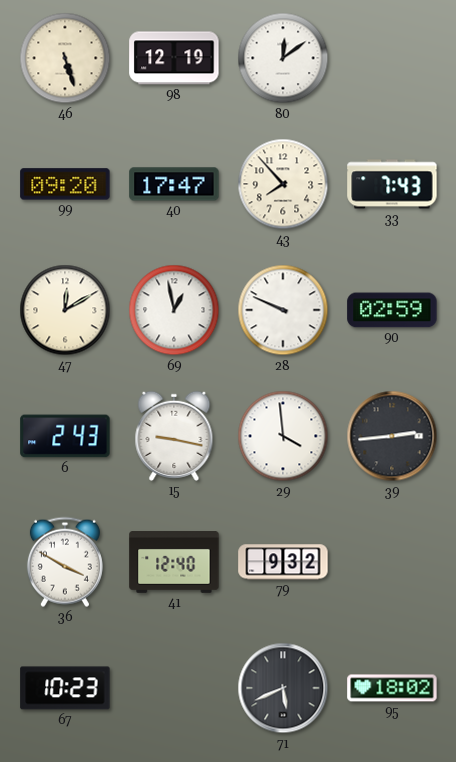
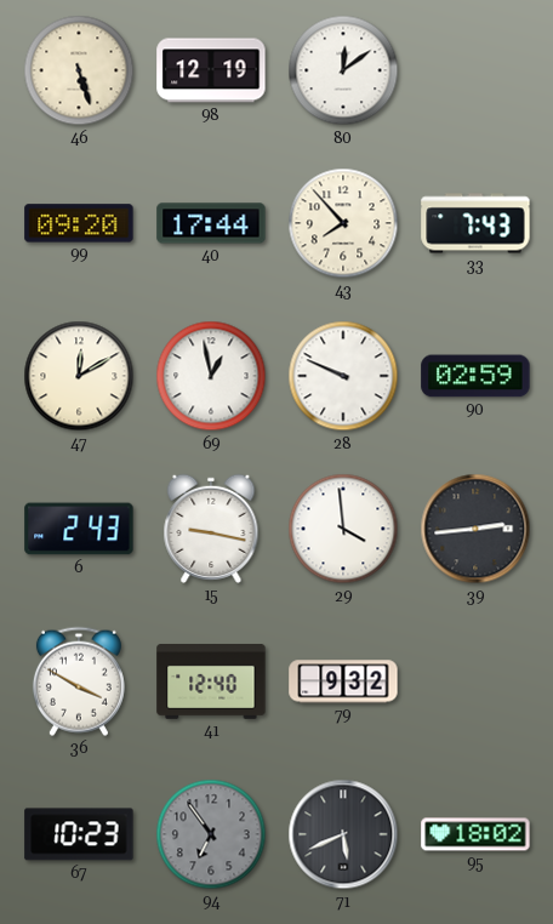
40: 17:47 -> 17:44 (211, 223)
94: none -> 6:54 (211, 834)
